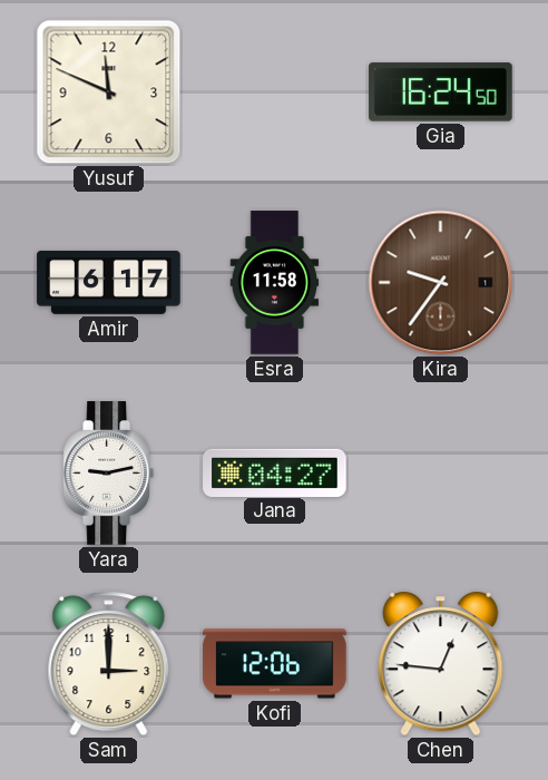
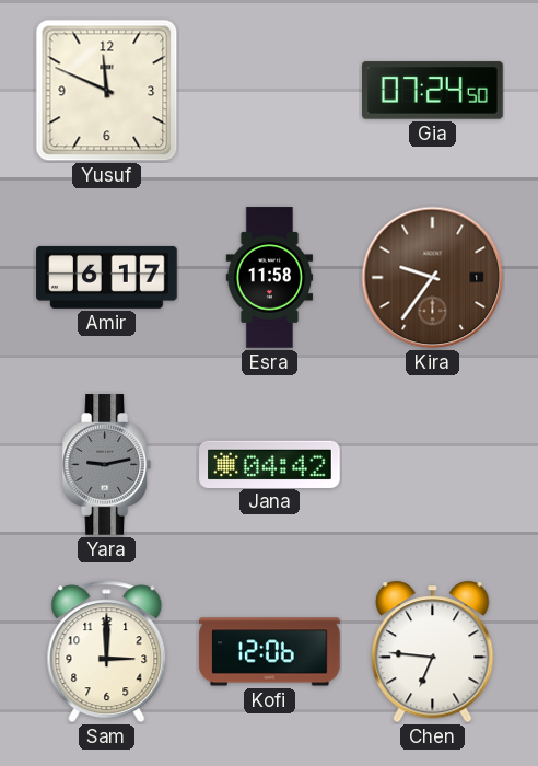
Gia: 16:24 -> 07:24 (433, 91)
Yara dial: white -> grey (106, 465)
Jana: 04:27 -> 04:42 (270, 464)
Chen: 12:46 -> 6:46 (433, 652)
